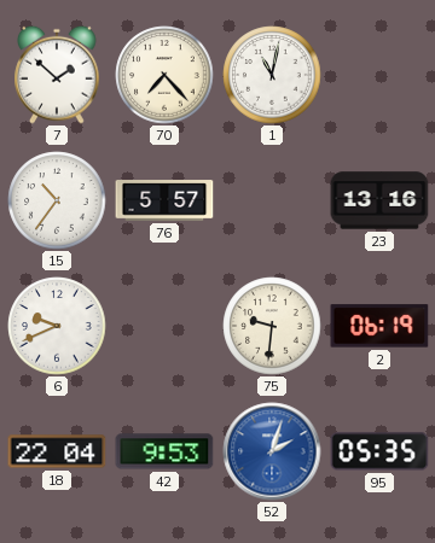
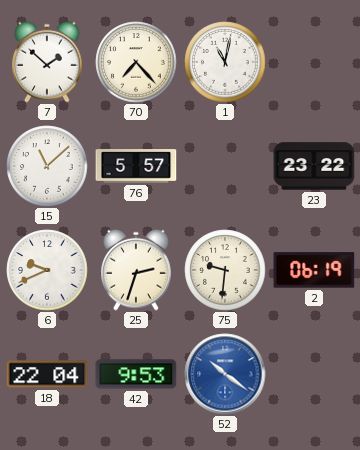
15: 10:36 -> 11:08 (47, 166)
23: 13:16 -> 23:22 (314, 166)
25: none -> 2:33 (136, 270)
52: 2:03 -> 10:21 (225, 374)
95: 05:35 -> none (379, 451)
